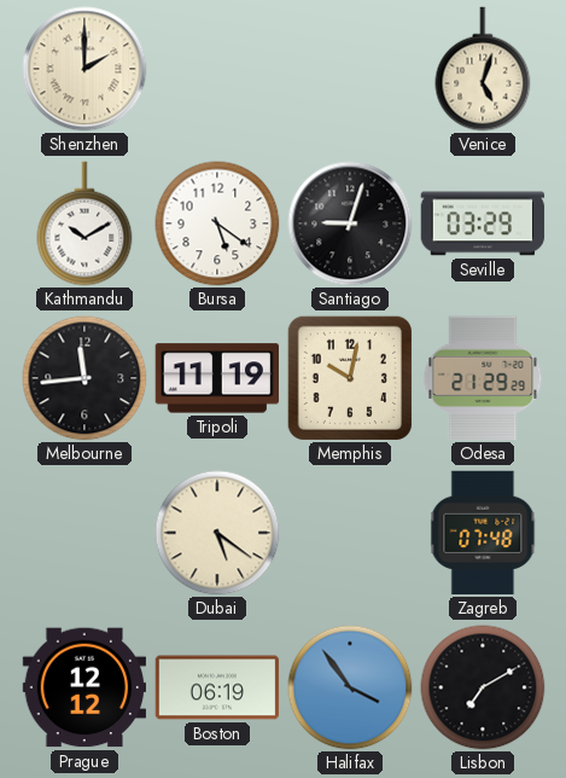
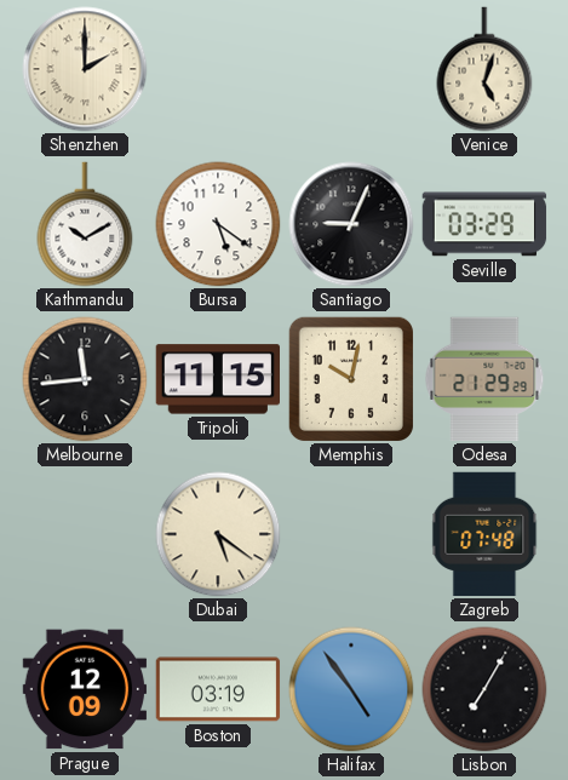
Santiago: 9:03 -> 9:04 (351, 224)
Tripoli: 11:19 -> 11:15 (217, 379)
Prague: 12:12 -> 12:09 (85, 689)
Boston: 06:19 -> 03:19 (218, 689)
Halifax: 3:54 -> 4:54 (351, 689)
Lisbon: 7:10 -> 7:05 (484, 689)
